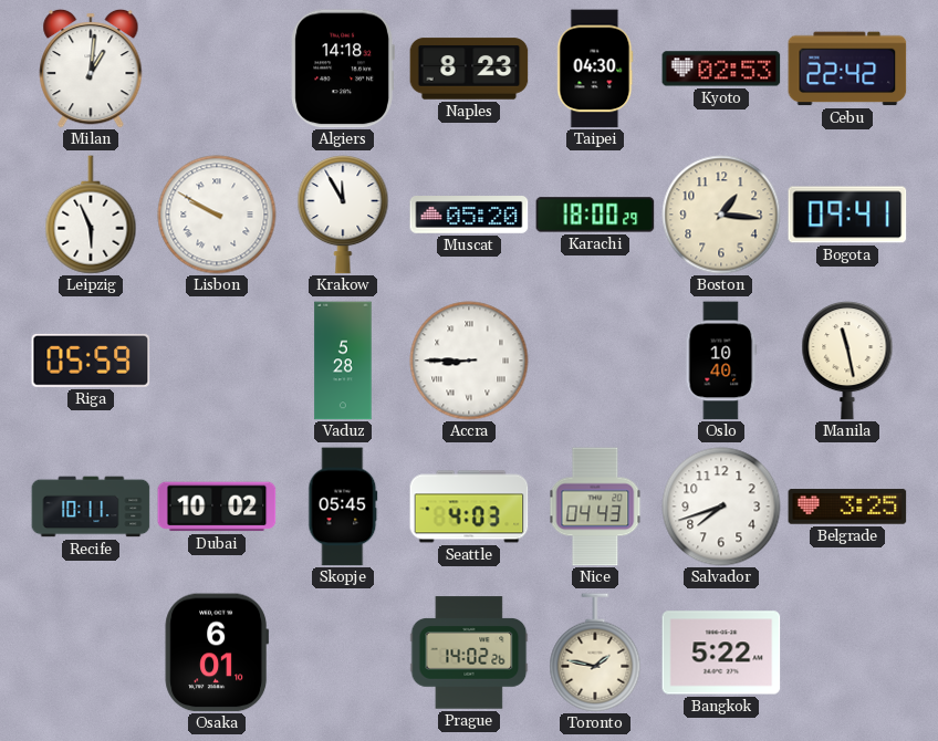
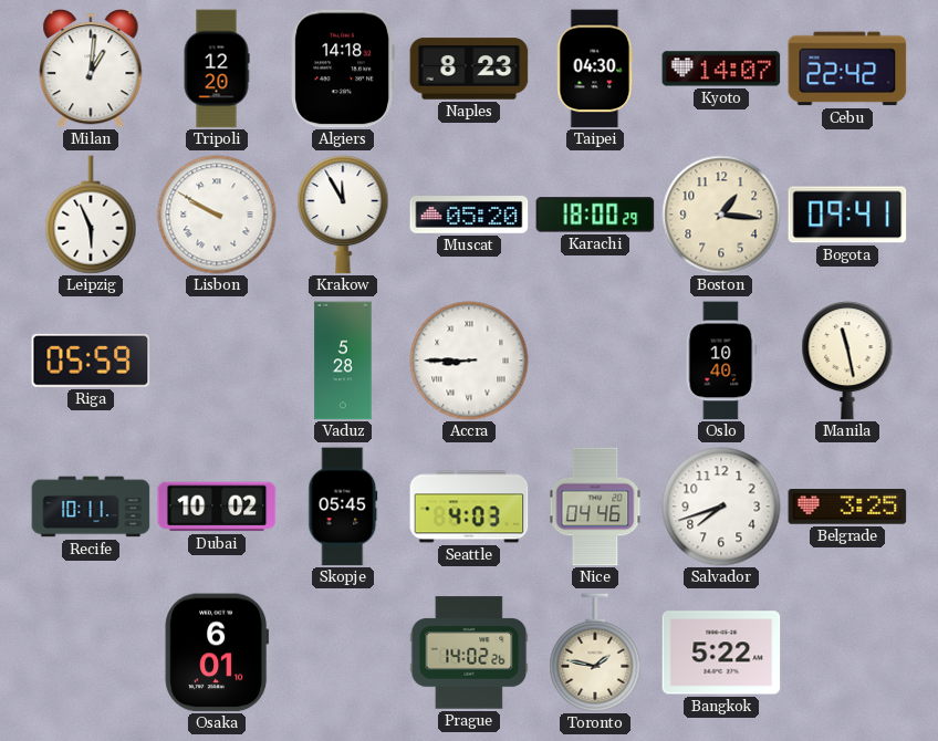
Tripoli: none -> 12:20 (217, 69)
Kyoto: 02:53 -> 14:07 (721, 69)
Nice: 04:43 -> 04:46 (595, 507)
